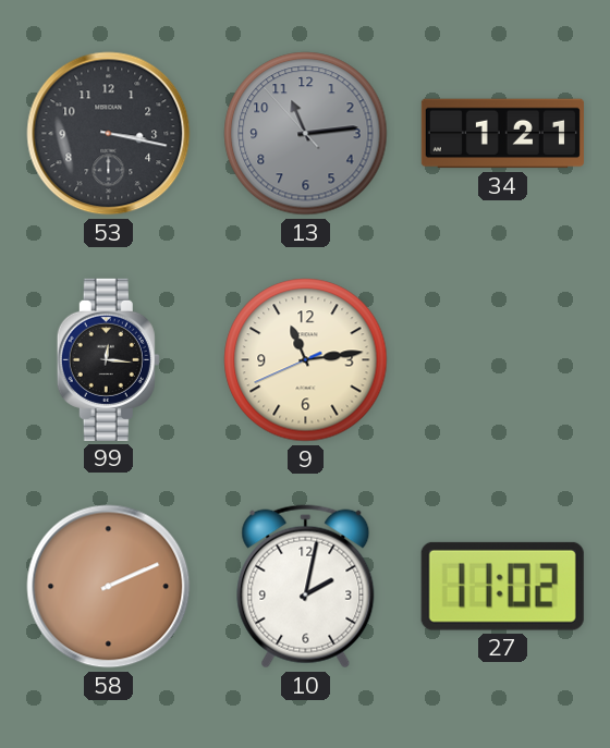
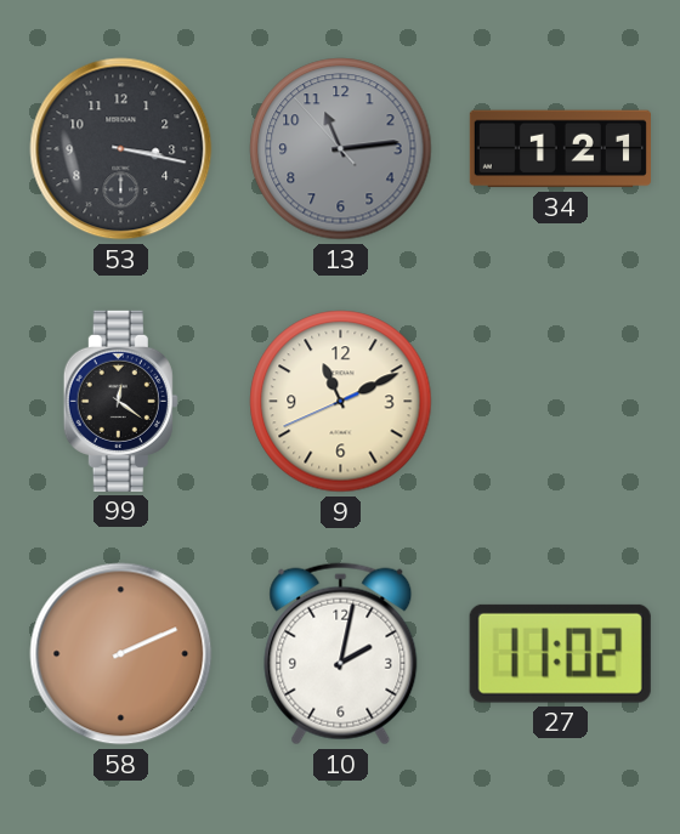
99: 12:16 -> 12:21 (120, 401)
9: 11:13 -> 11:10 (341, 402)
